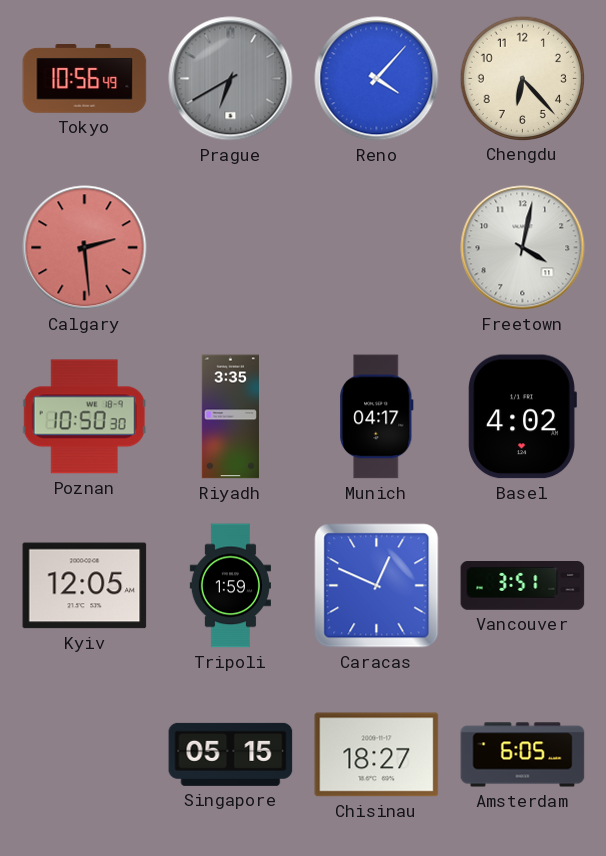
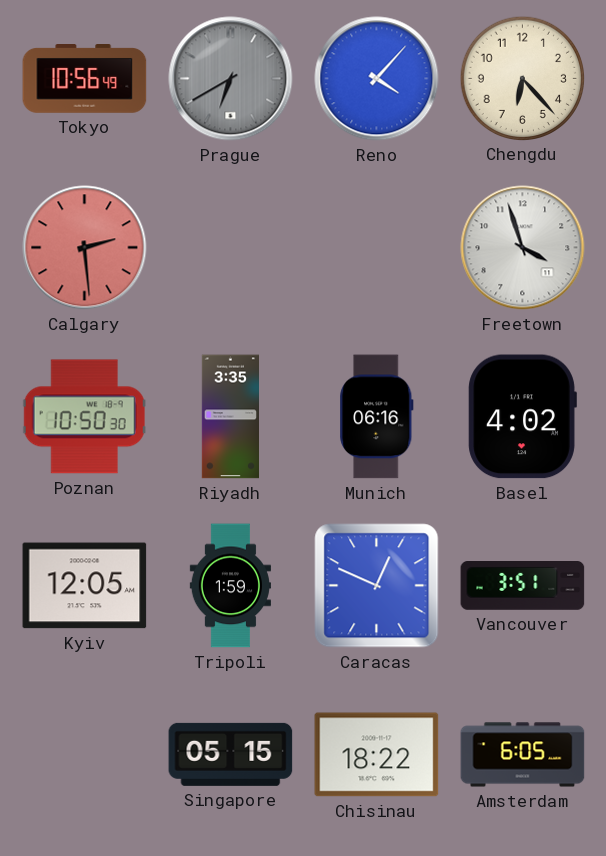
Freetown: 4:02 -> 3:57 (523, 248)
Munich: 04:17 -> 06:16 (377, 417)
Chisinau: 18:27 -> 18:22 (377, 755)
